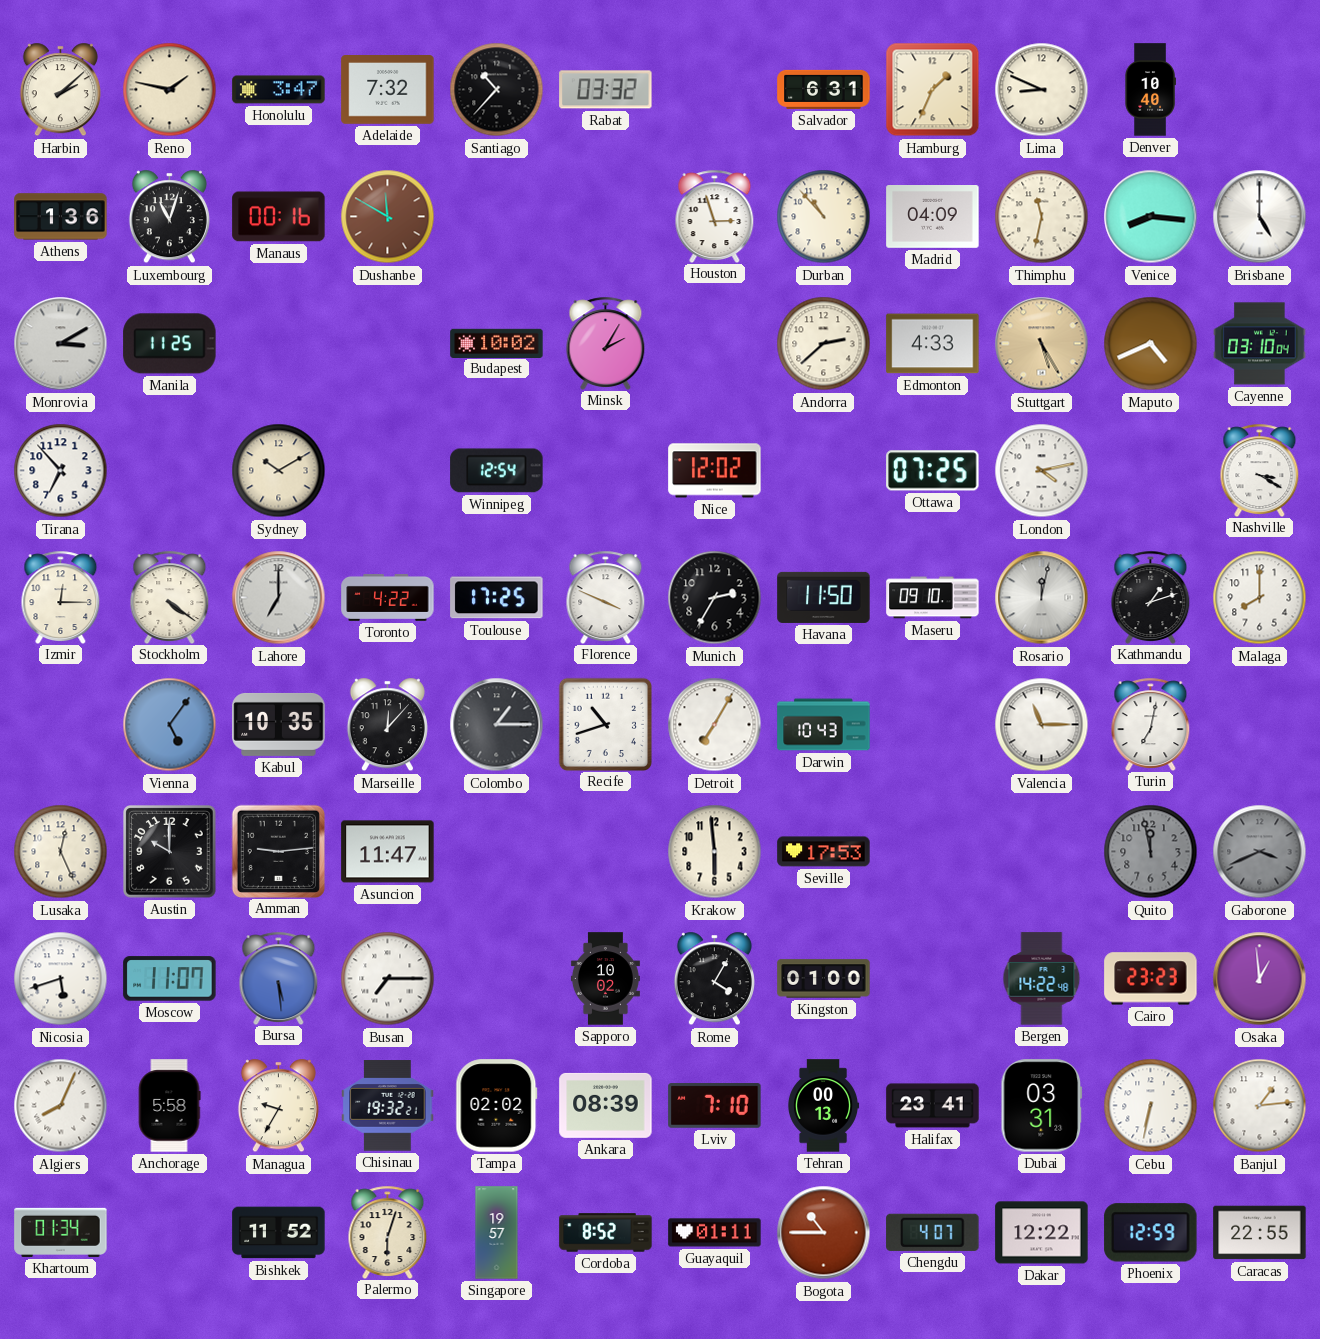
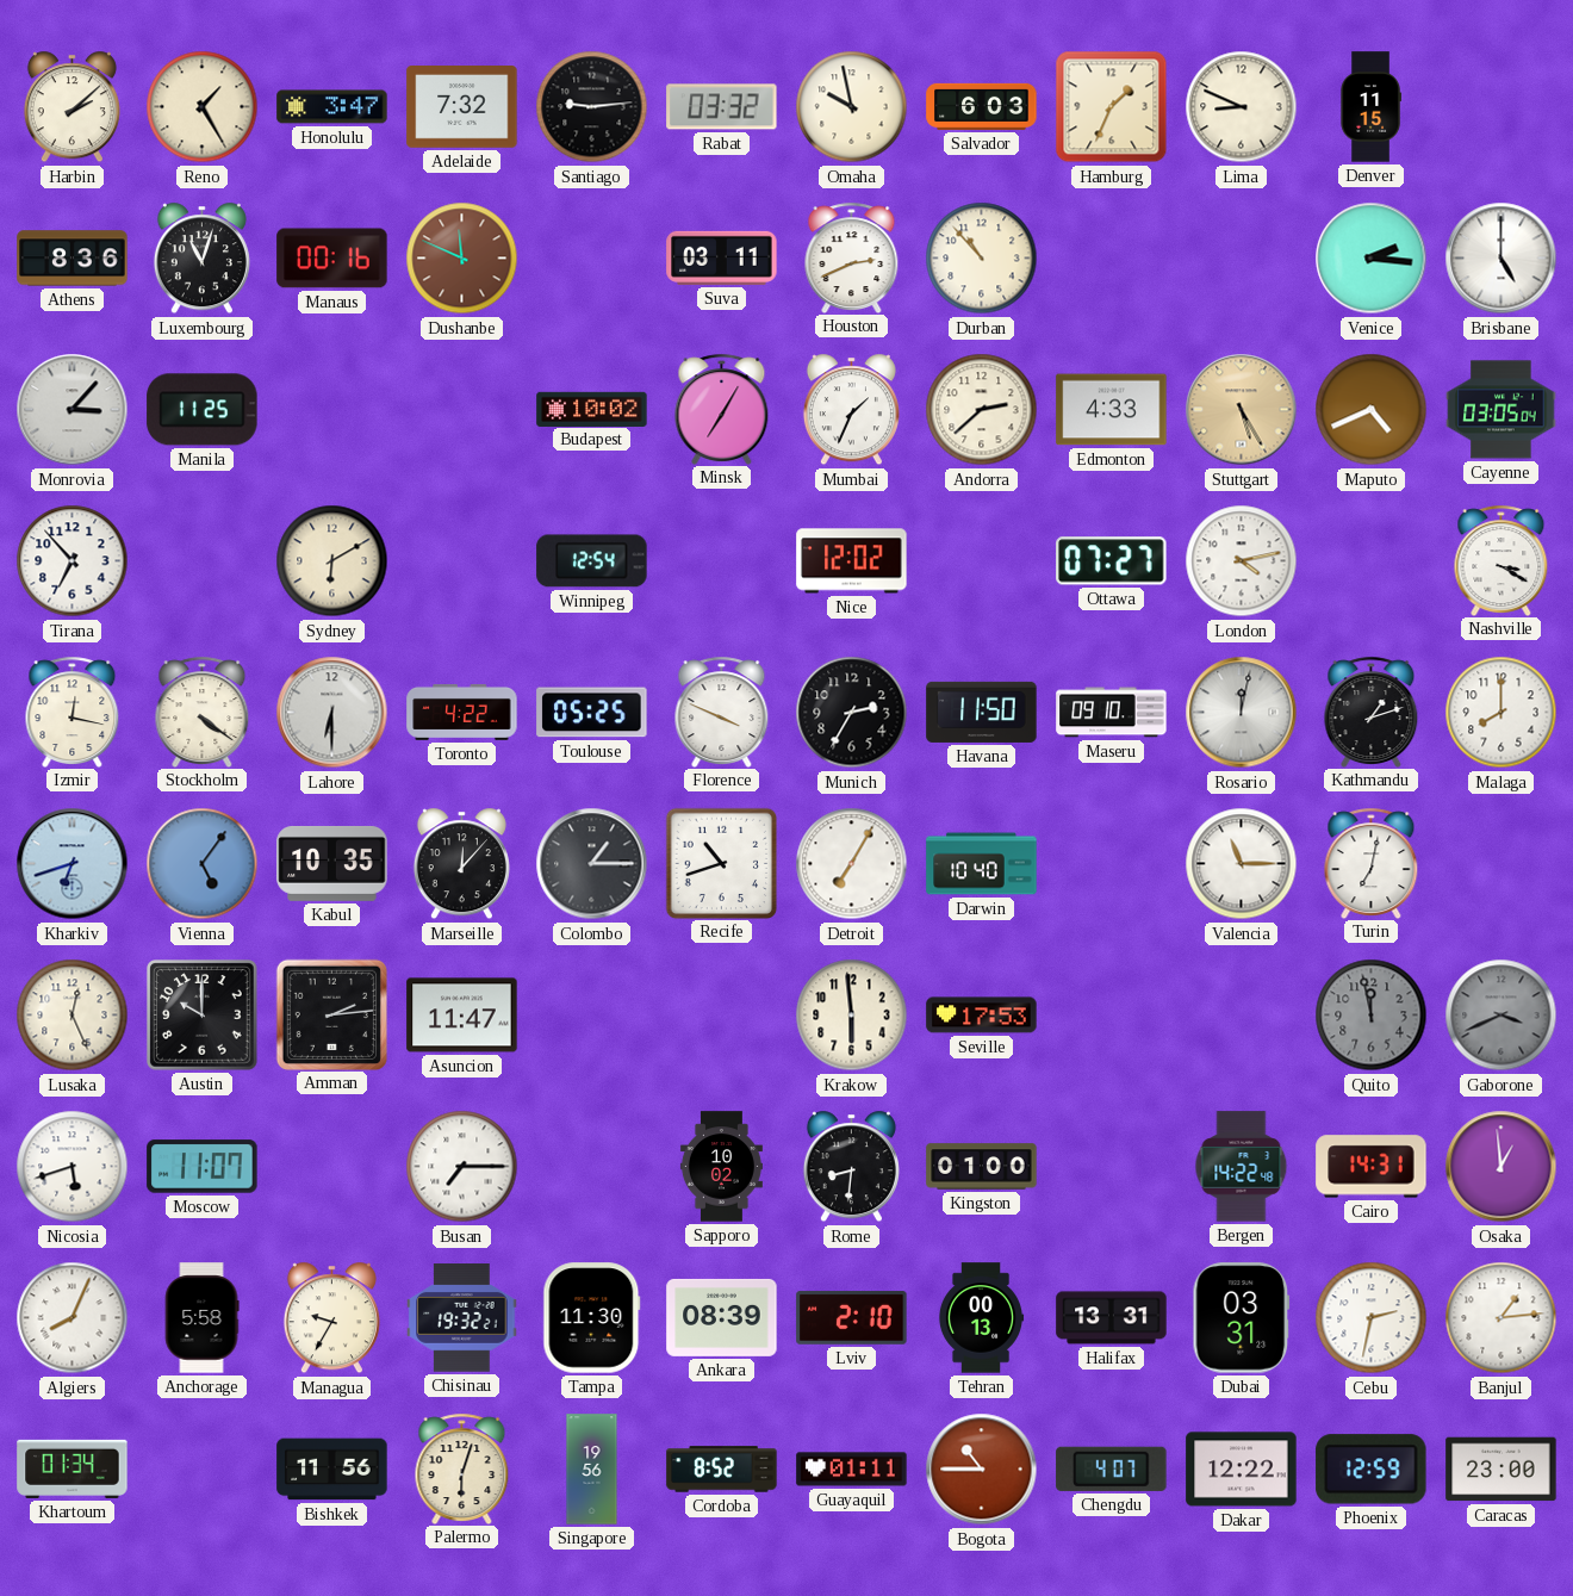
Reno: 1:47 -> 1:25 (203, 107)
Santiago: 10:37 -> 9:14 (592, 107)
Omaha: none -> 9:58 (852, 107)
Salvador: 6:31 -> 6:03 (982, 106)
Denver: 10:40 -> 11:15 (1370, 107)
Athens: 1:36 -> 8:36 (73, 259)
Dushanbe: 11:50 -> 11:49 (462, 259)
Suva: none -> 03:11 (722, 257)
Houston: 2:57 -> 2:41 (852, 257)
Madrid: 04:09 -> none (933, 217)
Thimphu: 11:32 -> none (1042, 217)
Venice: 8:16 -> 2:16 (1372, 259)
Monrovia: 3:10 -> 3:07 (73, 410)
Minsk: 2:05 -> 7:05 (722, 409)
Mumbai: none -> 1:34 (851, 410)
Cayenne: 03:10 -> 03:05 (1501, 410)
Sydney: 10:10 -> 6:10 (332, 561)
Ottawa: 07:25 -> 07:27 (1112, 561)
Izmir: 12:15 -> 12:17 (73, 712)
Lahore: 7:00 -> 6:30 (332, 713)
Toulouse: 17:25 -> 05:25 (592, 713)
Kharkiv: none -> 6:42 (73, 864)
Darwin: 10:43 -> 10:40 (982, 864)
Amman: 9:14 -> 2:14 (331, 1014)
Bursa: 5:29 -> none (279, 978)
Rome: 4:05 -> 8:31 (851, 1167)
Cairo: 23:23 -> 14:31 (1372, 1167)
Tampa: 02:02 -> 11:30 (592, 1318)
Lviv: 7:10 -> 2:10 (852, 1318)
Halifax: 23:41 -> 13:31 (1112, 1318)
Cebu: 6:32 -> 2:32 (1372, 1318)
Bishkek: 11:52 -> 11:56 (332, 1470)
Singapore: 19:57 -> 19:56 (592, 1470)
Caracas: 22:55 -> 23:00 (1501, 1470)
